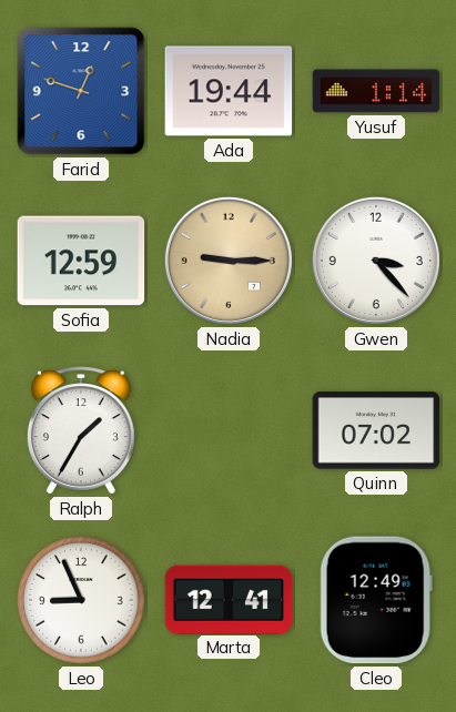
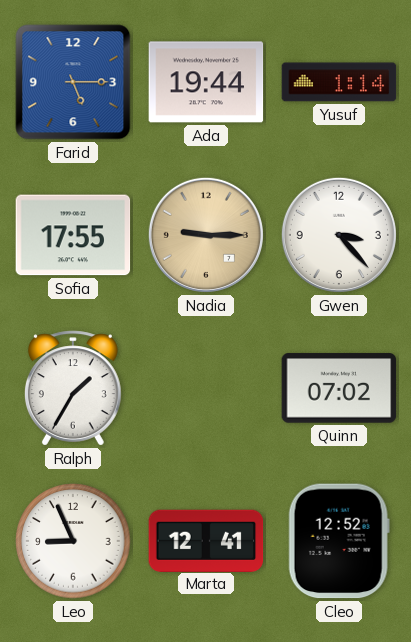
Farid: 12:48 -> 5:15 (73, 82)
Sofia: 12:59 -> 17:55 (73, 235)
Cleo: 12:49 -> 12:52 (339, 541)
